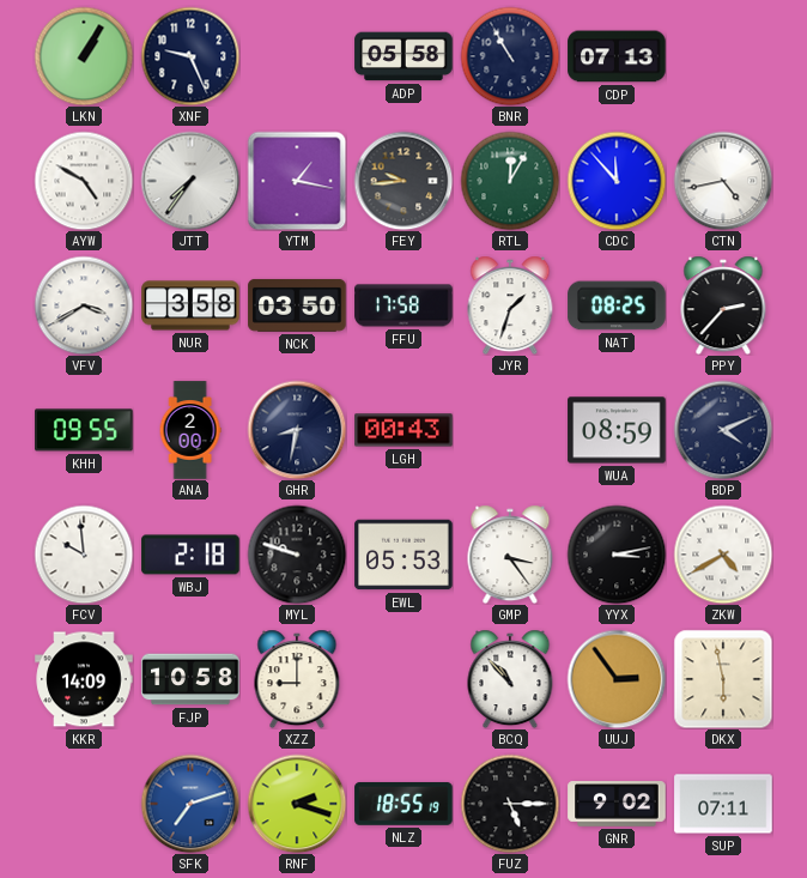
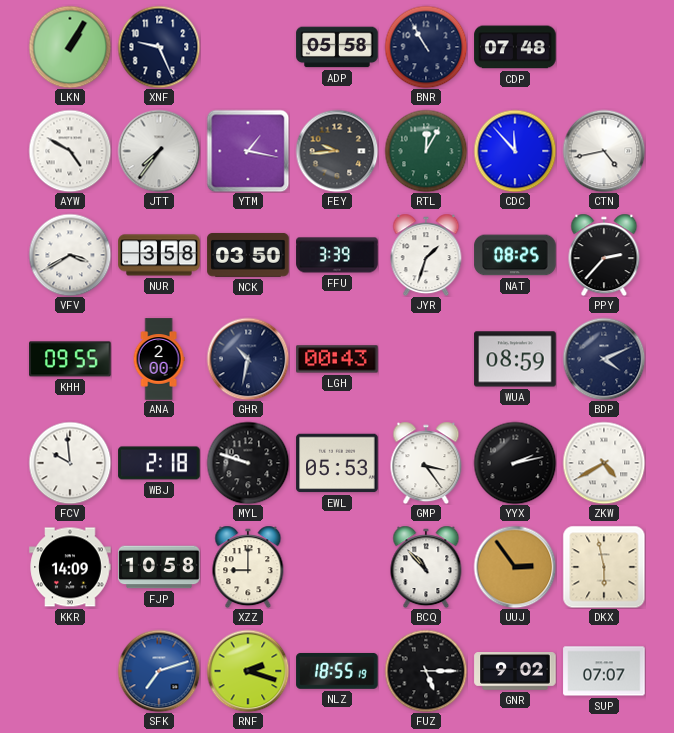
CDP: 07:13 -> 07:48 (515, 47)
FFU: 17:58 -> 3:39 (337, 255)
GHR: 8:32 -> 10:32 (248, 359)
YYX: 3:13 -> 2:13 (515, 463)
SUP: 07:11 -> 07:07 (604, 671)
